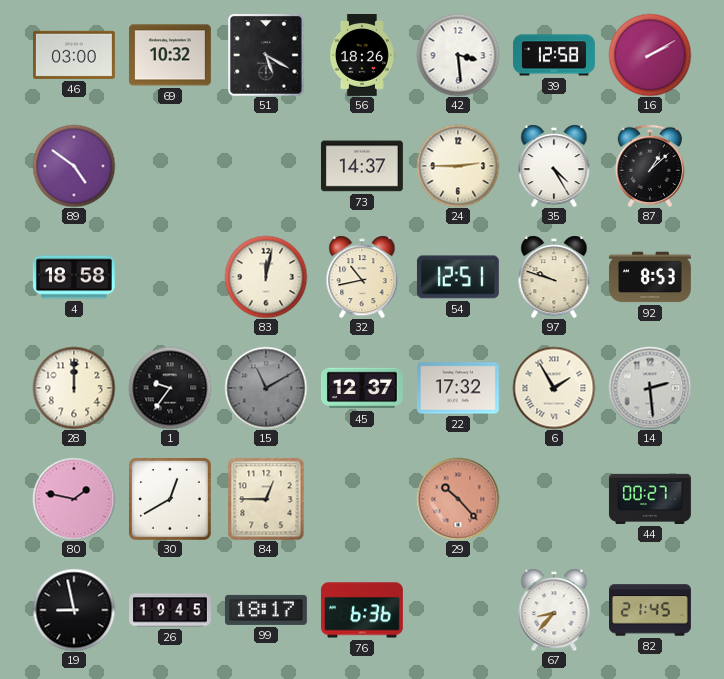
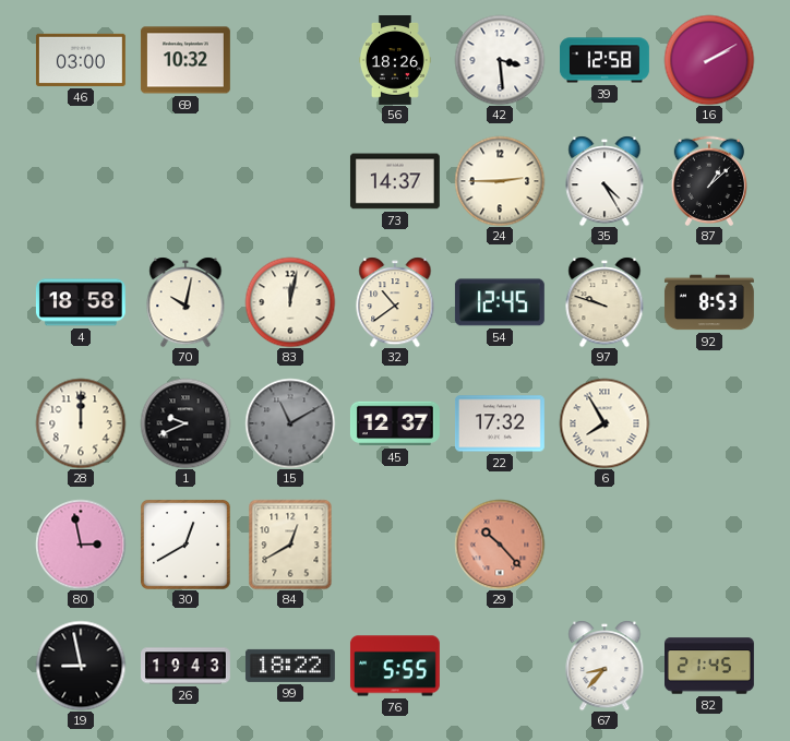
51: 5:20 -> none (267, 55)
89: 4:51 -> none (74, 166)
70: none -> 10:02 (185, 302)
32: 10:43 -> 10:39 (395, 302)
54: 12:51 -> 12:45 (500, 302)
1: 9:36 -> 9:41 (185, 423)
6: 1:55 -> 7:55 (605, 423)
14: 2:29 -> none (650, 388)
80: 1:47 -> 2:58 (81, 545)
84: 12:45 -> 12:40 (290, 545)
44: 00:27 -> none (650, 499)
26: 19:45 -> 19:43 (187, 666)
99: 18:17 -> 18:22 (290, 666)
76: 6:36 -> 5:55 (395, 666)
